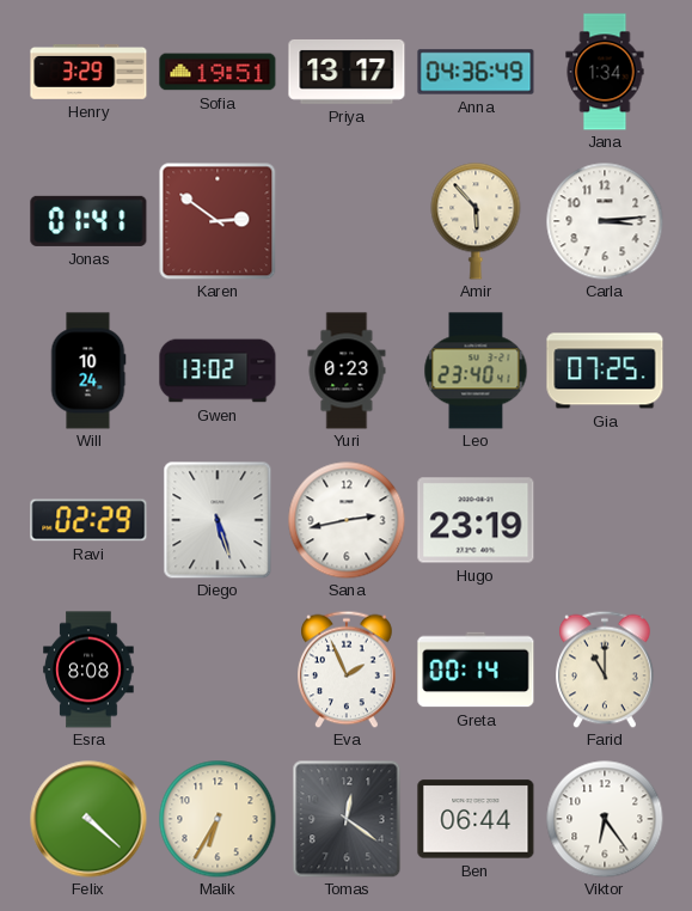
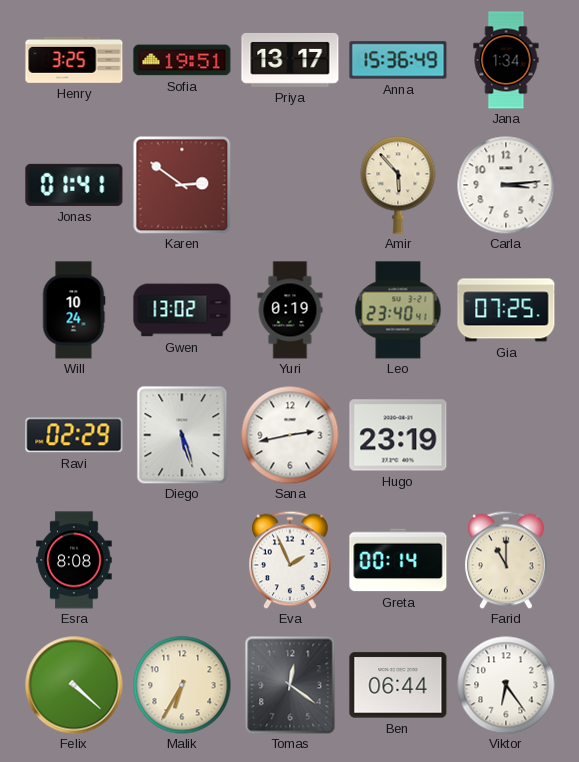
Henry: 3:29 -> 3:25 (74, 60)
Anna: 04:36 -> 15:36 (398, 60)
Yuri: 0:23 -> 0:19 (290, 310)
